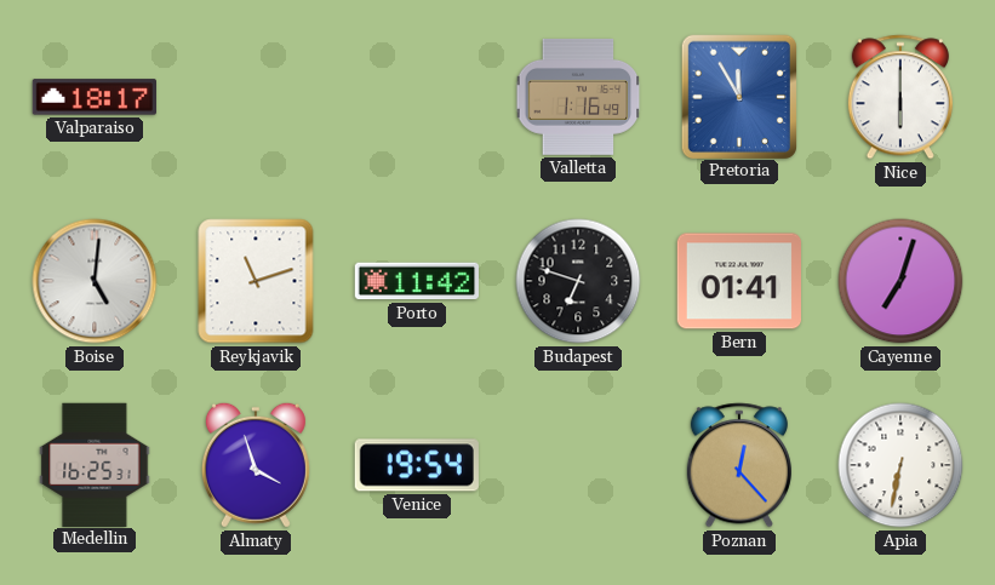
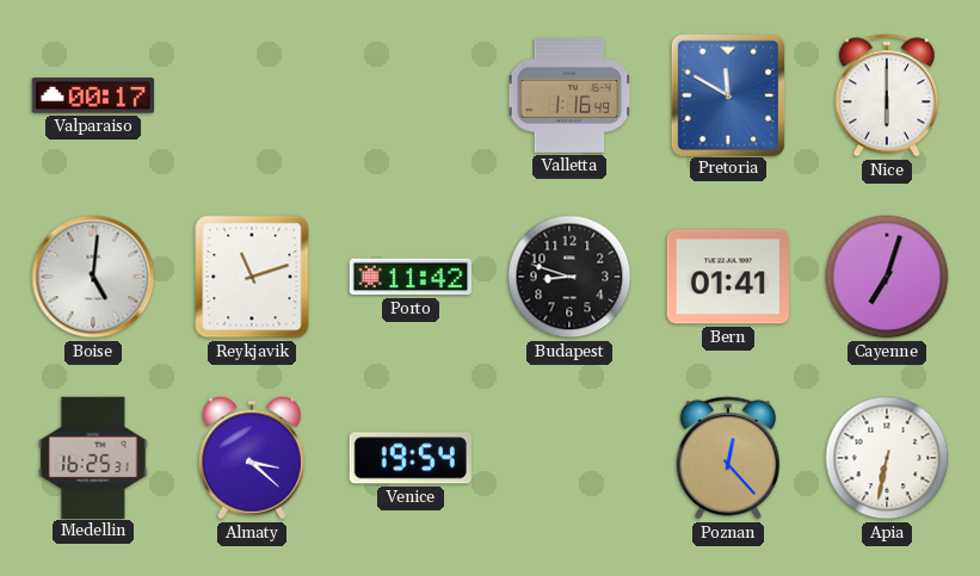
Valparaiso: 18:17 -> 00:17 (92, 95)
Pretoria: 11:55 -> 11:50 (727, 94)
Budapest: 6:48 -> 8:48 (569, 277)
Almaty: 3:57 -> 3:22 (252, 458)
